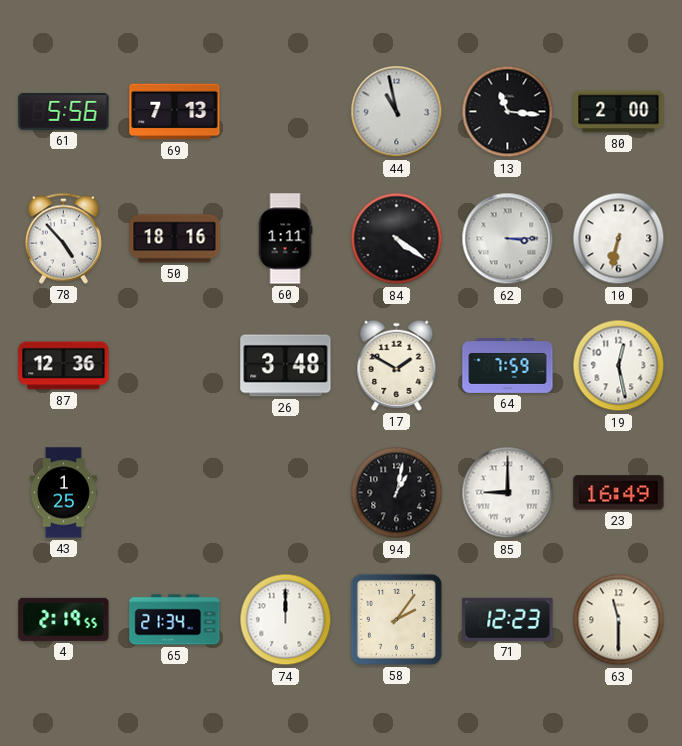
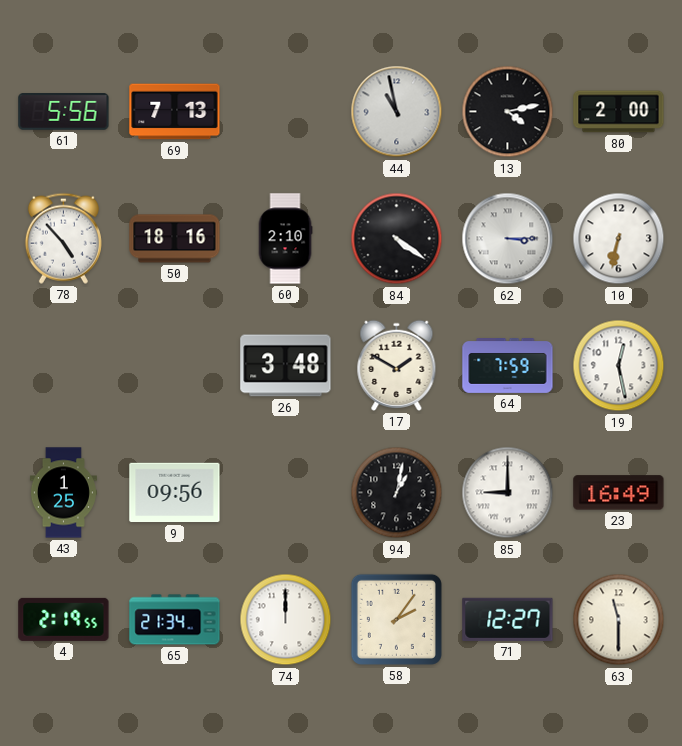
13: 11:16 -> 4:13 (508, 112)
60: 1:11 -> 2:10 (285, 239)
87: 12:36 -> none (64, 366)
9: none -> 09:56 (175, 493)
71: 12:23 -> 12:27 (508, 619)
